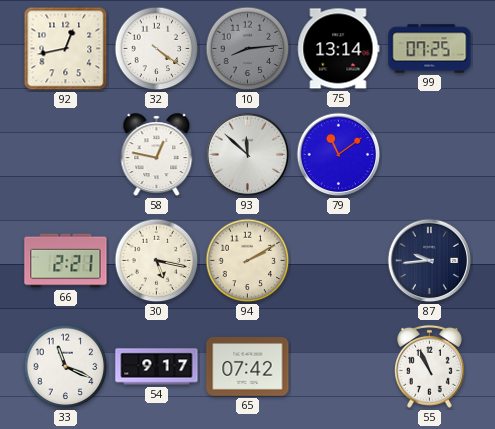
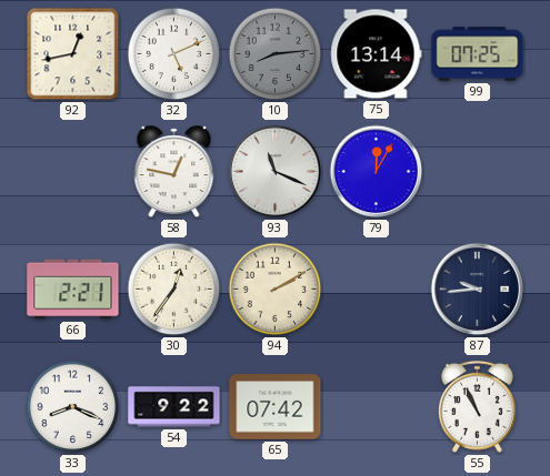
32: 4:21 -> 5:11 (174, 54)
93: 11:52 -> 11:19 (276, 172)
79: 11:09 -> 12:05 (377, 172)
30: 5:17 -> 12:36 (174, 290)
33: 11:19 -> 8:19 (73, 407)
54: 9:17 -> 9:22 (174, 407)
